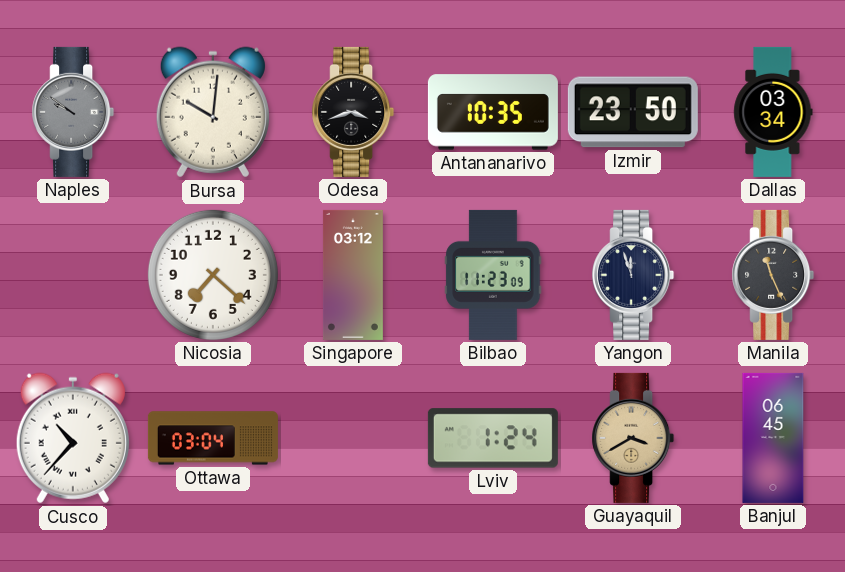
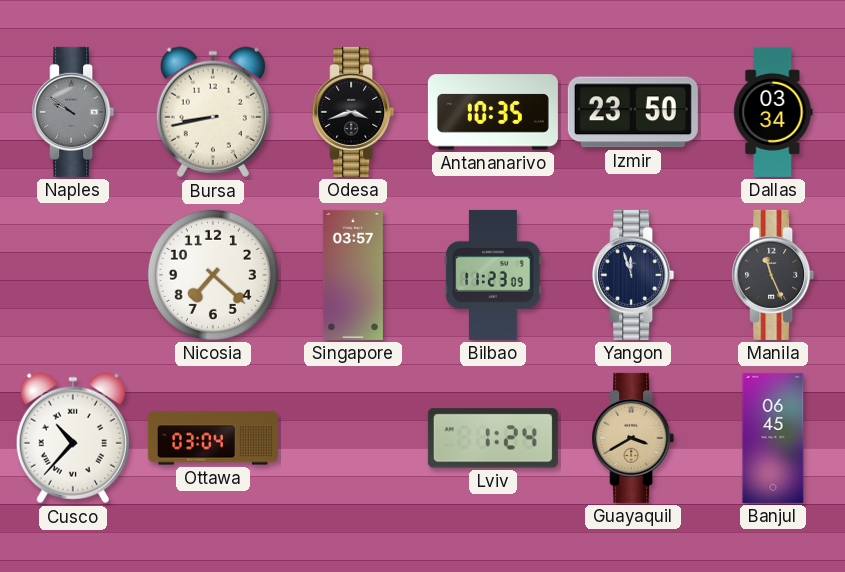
Bursa: 10:01 -> 8:43 (213, 112)
Singapore: 03:12 -> 03:57 (353, 275)
